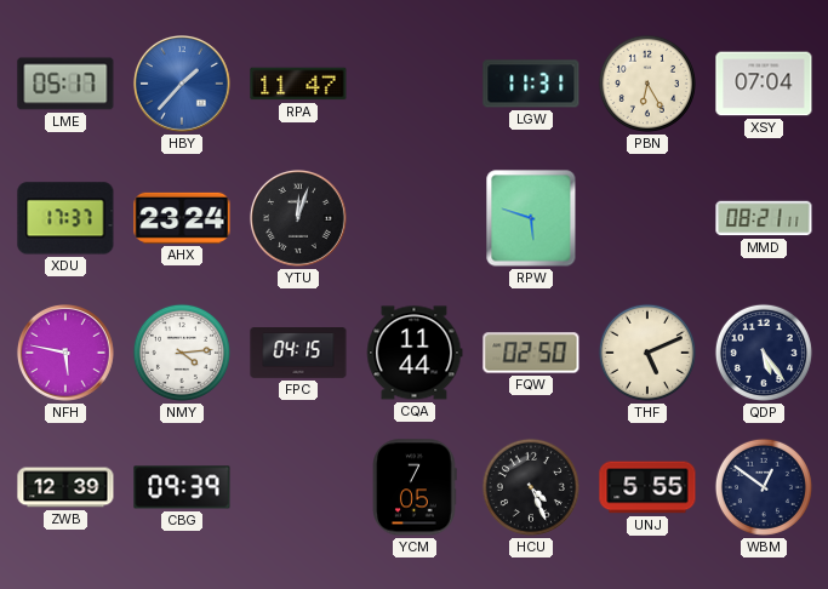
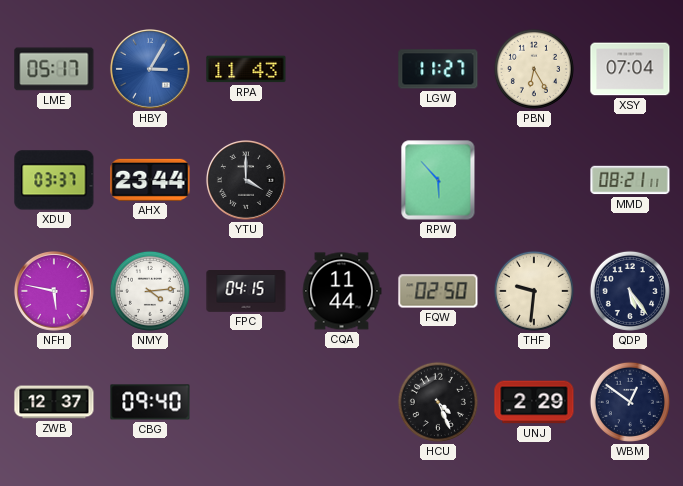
HBY: 1:37 -> 3:05 (150, 70)
RPA: 11:47 -> 11:43 (246, 69)
LGW: 11:31 -> 11:27 (438, 69)
XDU: 17:37 -> 03:37 (54, 180)
AHX: 23:24 -> 23:44 (150, 180)
YTU: 12:03 -> 4:00 (246, 181)
RPW: 5:48 -> 5:53 (438, 180)
THF: 5:11 -> 9:31 (534, 291)
ZWB: 12:39 -> 12:37 (54, 402)
CBG: 09:39 -> 09:40 (150, 402)
YCM: 7:05 -> none (415, 487)
UNJ: 5:55 -> 2:29 (534, 402)
